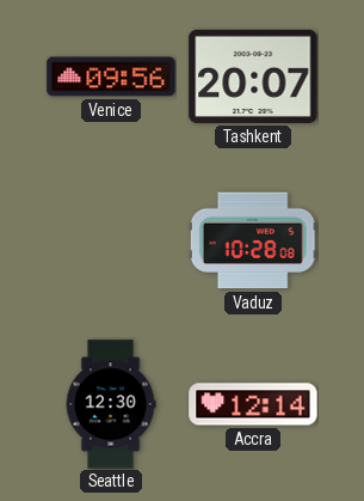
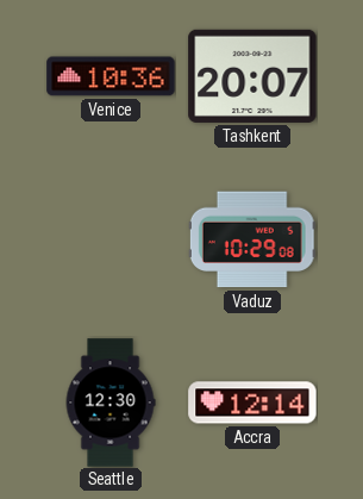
Venice: 09:56 -> 10:36 (111, 76)
Vaduz: 10:28 -> 10:29 (252, 239)
